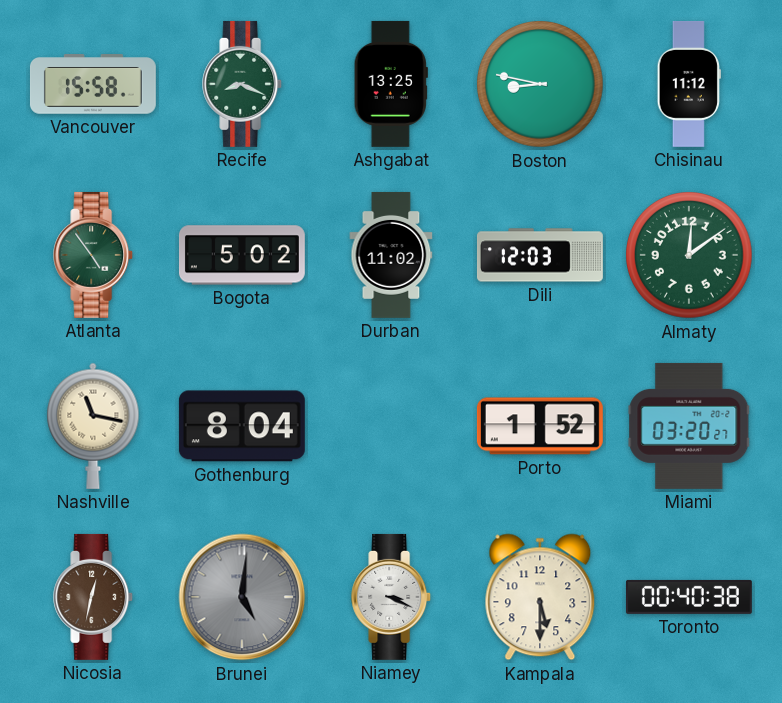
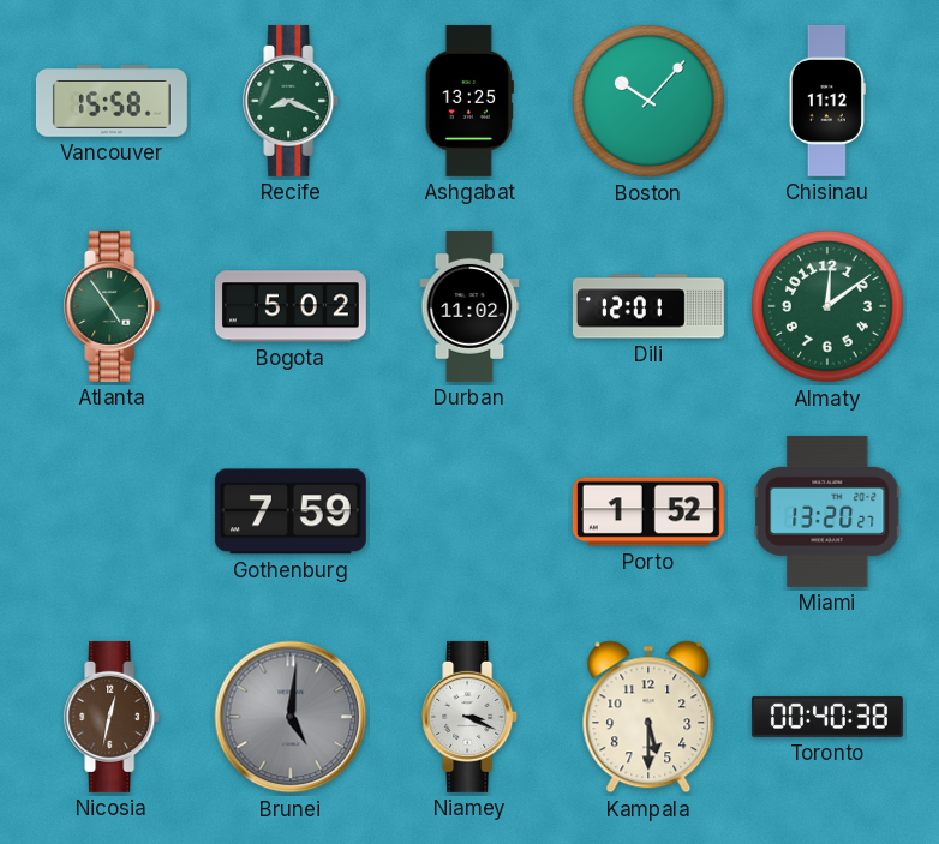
Boston: 8:47 -> 10:07 (648, 101)
Dili: 12:03 -> 12:01 (648, 306)
Nashville: 11:17 -> none (93, 426)
Gothenburg: 8:04 -> 7:59 (291, 511)
Miami: 03:20 -> 13:20 (827, 511)
